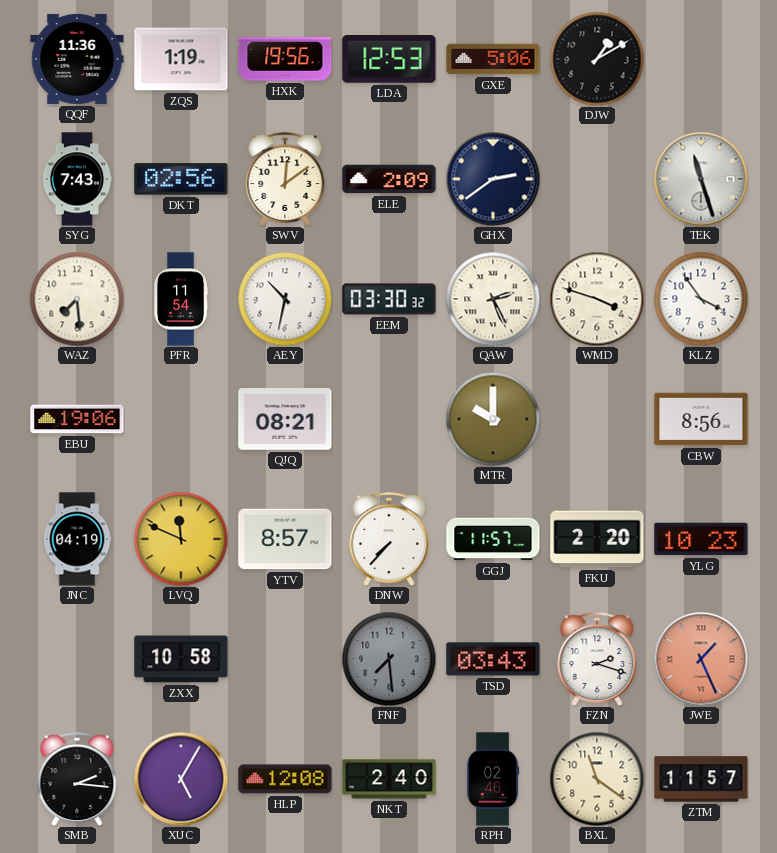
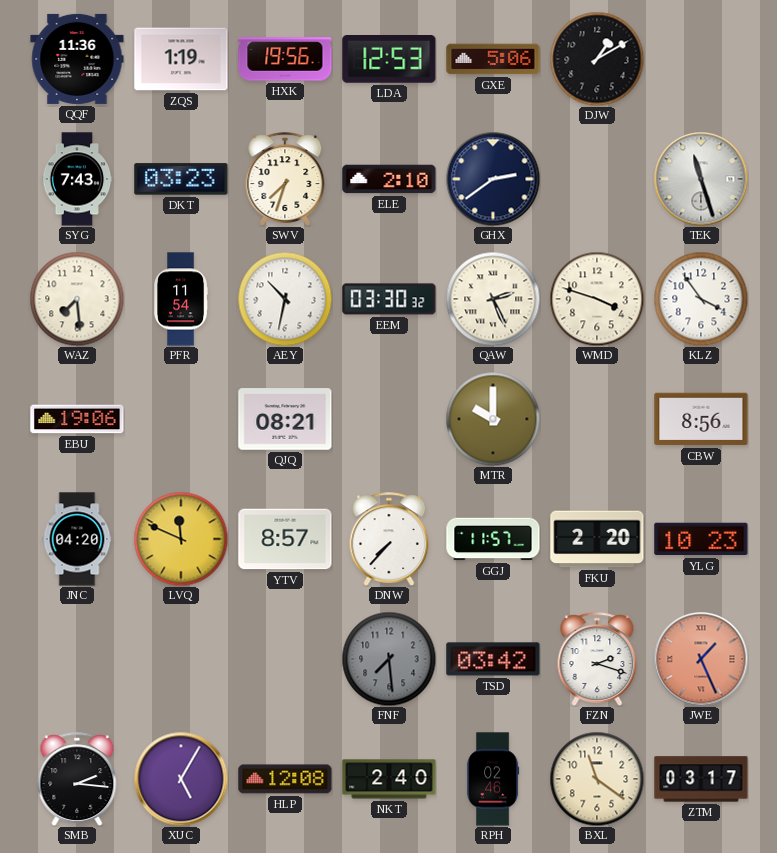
DKT: 02:56 -> 03:23 (181, 179)
SWV: 12:09 -> 7:33 (285, 179)
ELE: 2:09 -> 2:10 (389, 179)
JNC: 04:19 -> 04:20 (77, 539)
ZXX: 10:58 -> none (181, 659)
TSD: 03:43 -> 03:42 (493, 659)
ZTM: 11:57 -> 03:17 (701, 779)
